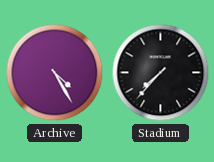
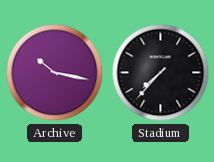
Archive: 4:25 -> 10:17 (55, 73)
